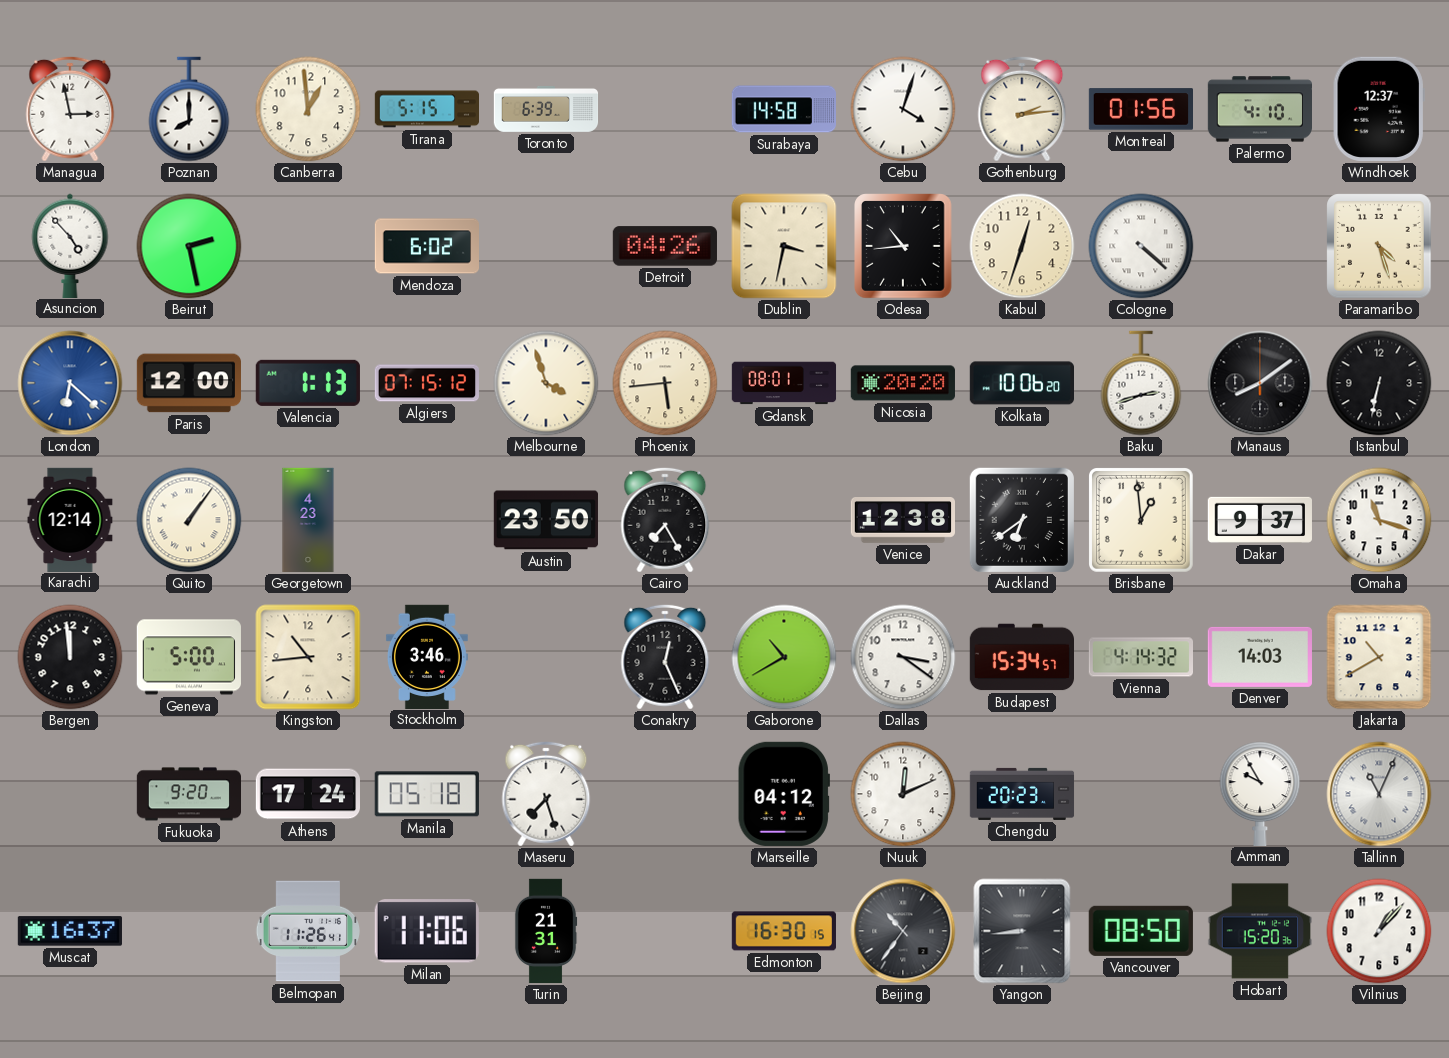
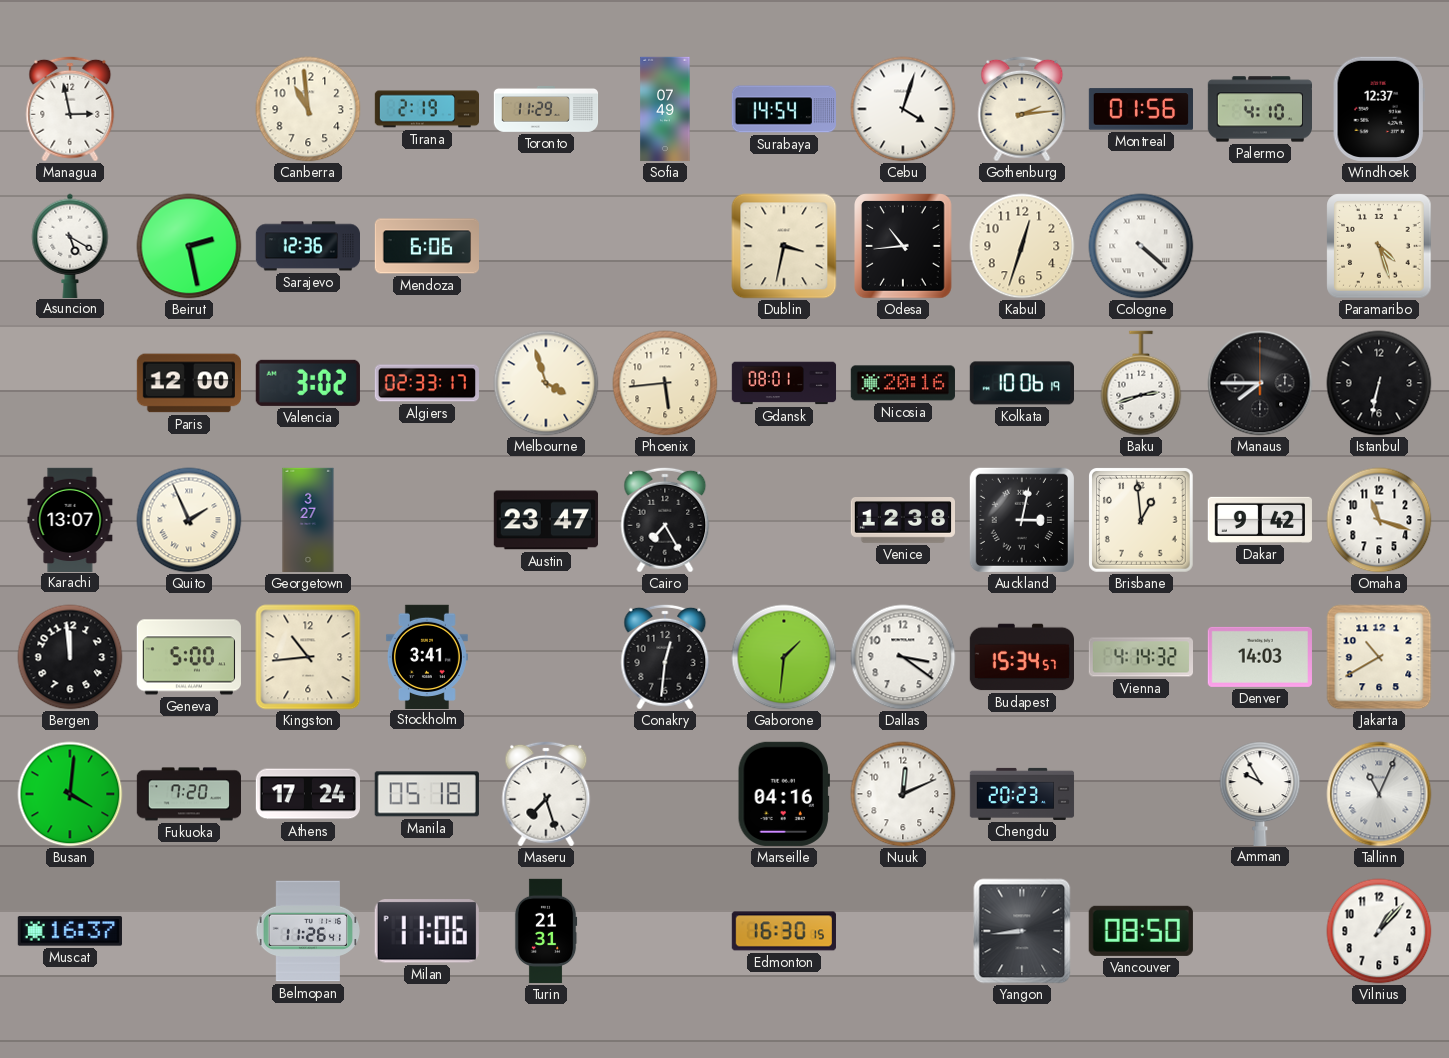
Poznan: 8:00 -> none (189, 109)
Canberra: 12:59 -> 10:59 (308, 109)
Tirana: 5:15 -> 2:19 (426, 109)
Toronto: 6:39 -> 11:29 (546, 109)
Sofia: none -> 07:49 (665, 109)
Surabaya: 14:58 -> 14:54 (783, 109)
Asuncion: 4:53 -> 5:20 (70, 245)
Sarajevo: none -> 12:36 (307, 246)
Mendoza: 6:02 -> 6:06 (427, 246)
Detroit: 04:26 -> none (665, 246)
London: 6:22 -> none (70, 383)
Valencia: 1:13 -> 3:02 (308, 383)
Algiers: 07:15 -> 02:33 (426, 383)
Nicosia: 20:20 -> 20:16 (903, 383)
Kolkata: 10:06:20 -> 10:06:19 (1021, 383)
Manaus: 8:09 -> 7:45 (1260, 383)
Karachi: 12:14 -> 13:07 (70, 519)
Quito: 1:06 -> 1:56 (189, 520)
Georgetown: 4:23 -> 3:27 (308, 520)
Austin: 23:50 -> 23:47 (546, 520)
Auckland: 6:39 -> 3:02 (1022, 520)
Dakar: 9:37 -> 9:42 (1260, 520)
Stockholm: 3:46 -> 3:41 (427, 656)
Conakry: 12:26 -> 12:31 (665, 657)
Gaborone: 10:40 -> 1:31 (784, 657)
Busan: none -> 4:01 (70, 794)
Fukuoka: 9:20 -> 7:20 (188, 794)
Marseille: 04:12 -> 04:16 (784, 794)
Beijing: 10:36 -> none (903, 931)
Hobart: 15:20 -> none (1259, 931)
